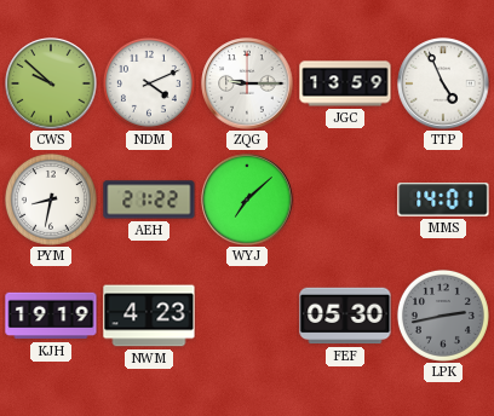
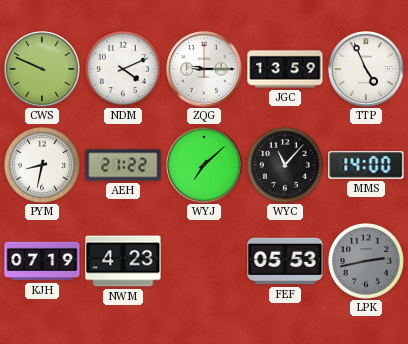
CWS: 9:52 -> 9:49 (42, 69)
WYC: none -> 11:07 (285, 165)
MMS: 14:01 -> 14:00 (366, 165)
KJH: 19:19 -> 07:19 (42, 261)
FEF: 05:30 -> 05:53 (285, 261)
